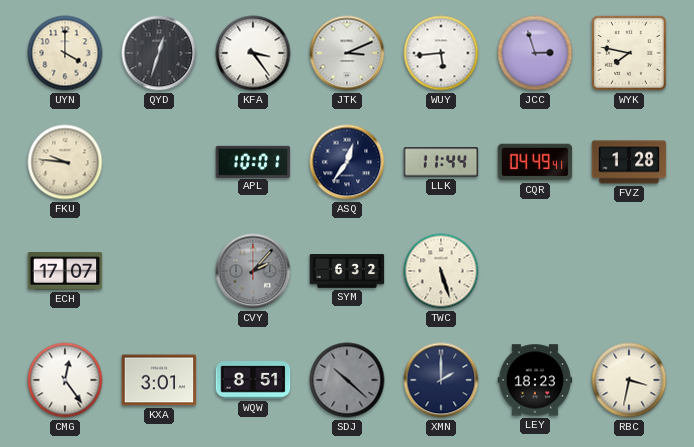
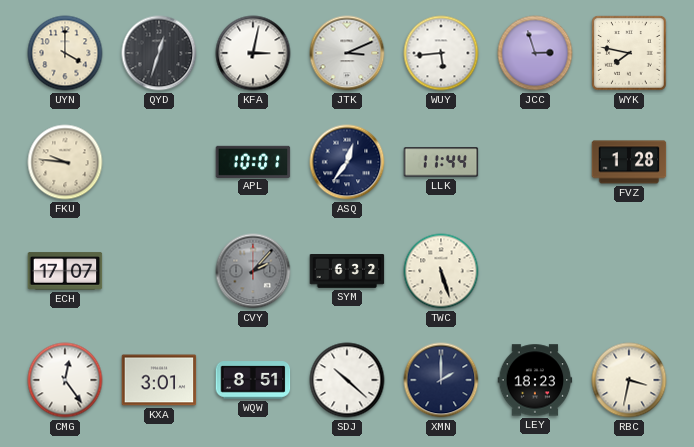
KFA: 3:24 -> 3:02 (253, 53)
CQR: 04:49 -> none (535, 162)
SDJ dial: grey -> white (347, 380)
